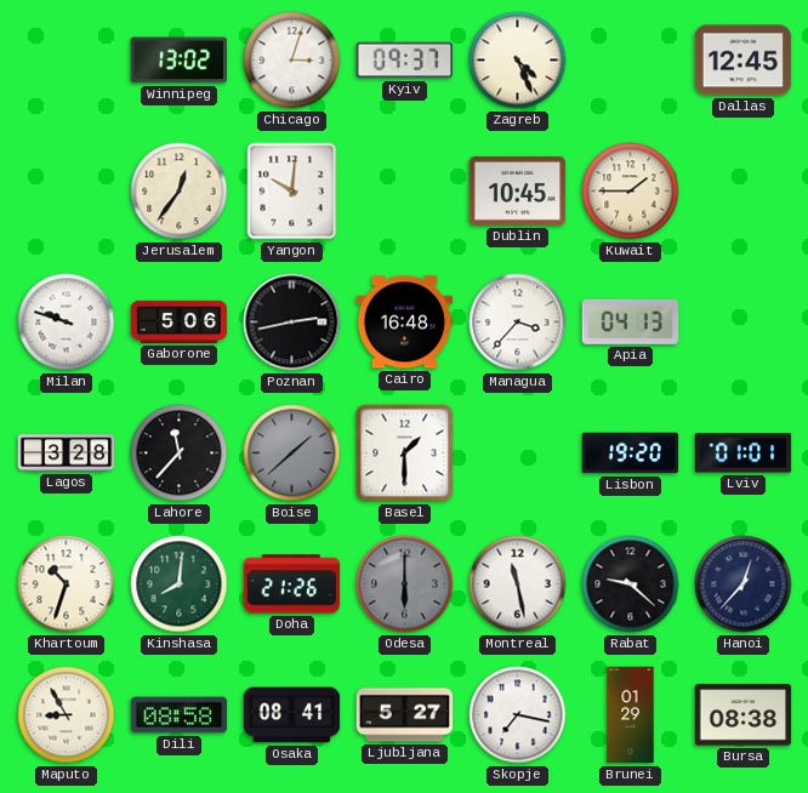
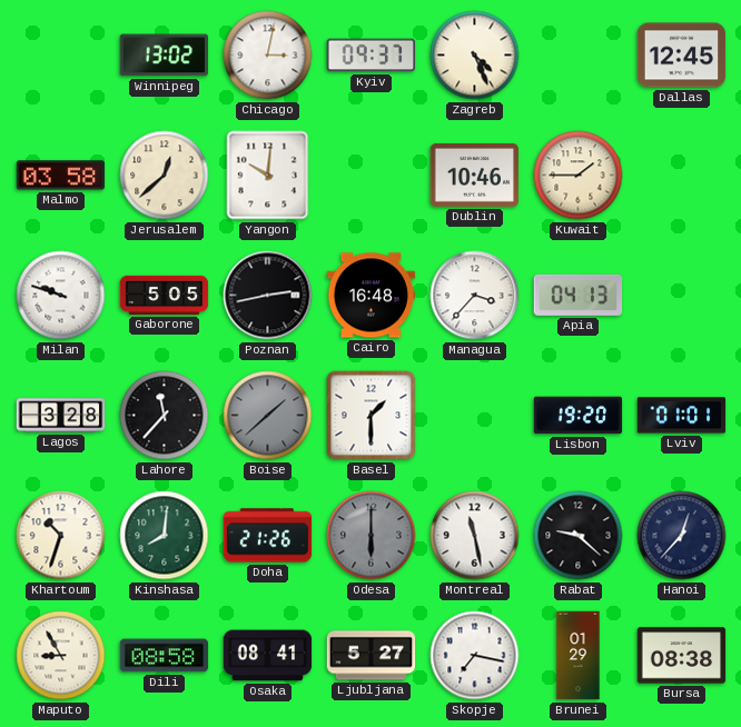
Chicago: 3:03 -> 3:02 (268, 56)
Malmo: none -> 03:58 (61, 176)
Jerusalem: 12:36 -> 12:38 (165, 176)
Dublin: 10:45 -> 10:46 (475, 175)
Gaborone: 5:06 -> 5:05 (165, 295)
